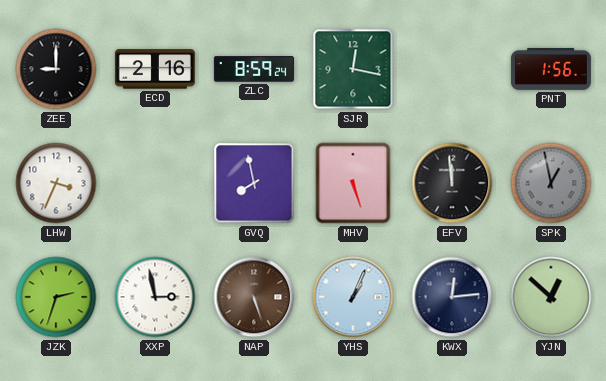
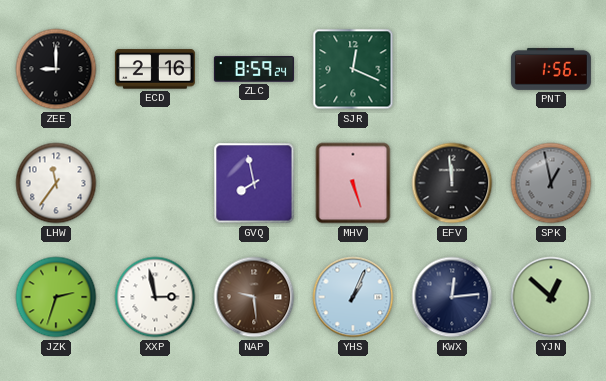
SJR: 12:17 -> 12:19 (353, 69)
LHW: 3:34 -> 11:36 (56, 183)
NAP: 5:27 -> 9:29 (254, 297)
